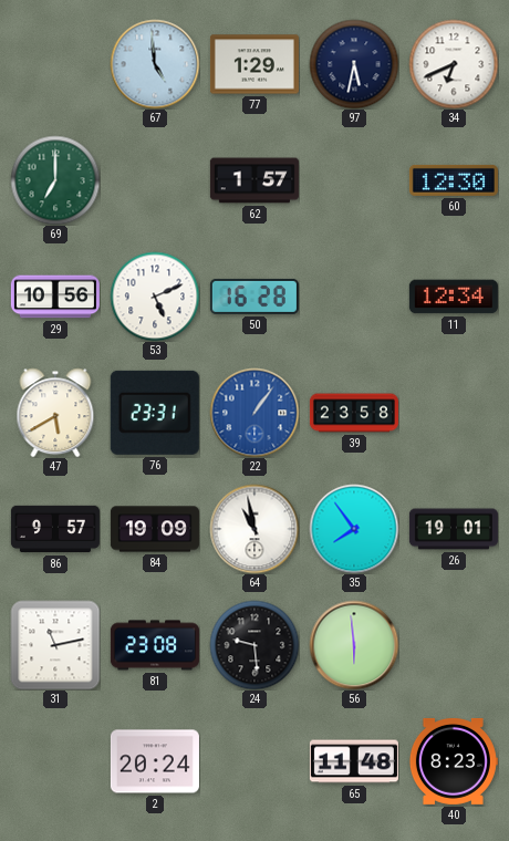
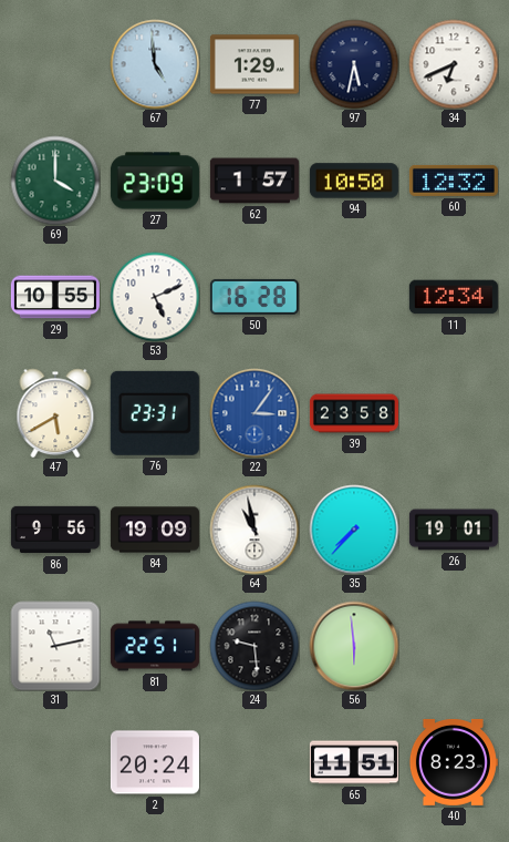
69: 7:00 -> 4:00 (55, 181)
27: none -> 23:09 (155, 181)
94: none -> 10:50 (354, 181)
60: 12:30 -> 12:32 (454, 181)
29: 10:56 -> 10:55 (55, 297)
22: 1:06 -> 3:06 (254, 413)
86: 9:57 -> 9:56 (55, 530)
35: 7:54 -> 7:37 (354, 530)
81: 23:08 -> 22:51 (155, 646)
65: 11:48 -> 11:51 (354, 762)
